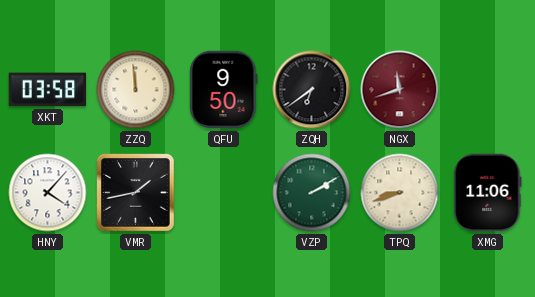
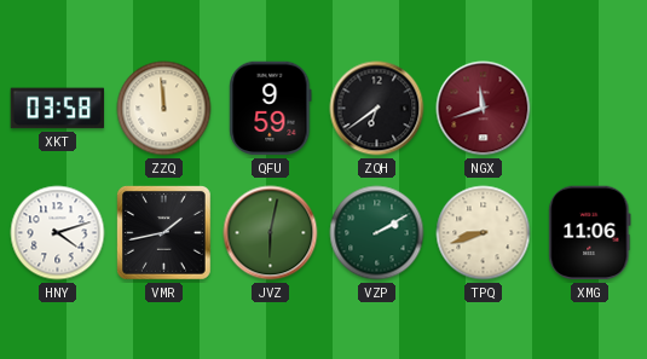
QFU: 9:50 -> 9:59 (271, 109)
HNY: 4:07 -> 4:12 (58, 233)
JVZ: none -> 6:02 (271, 233)
